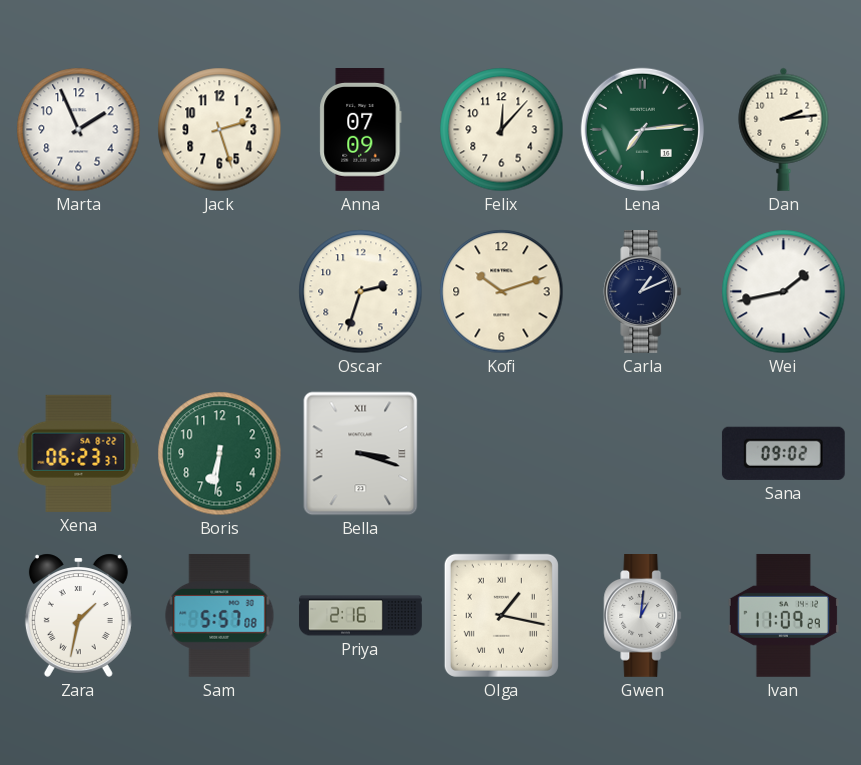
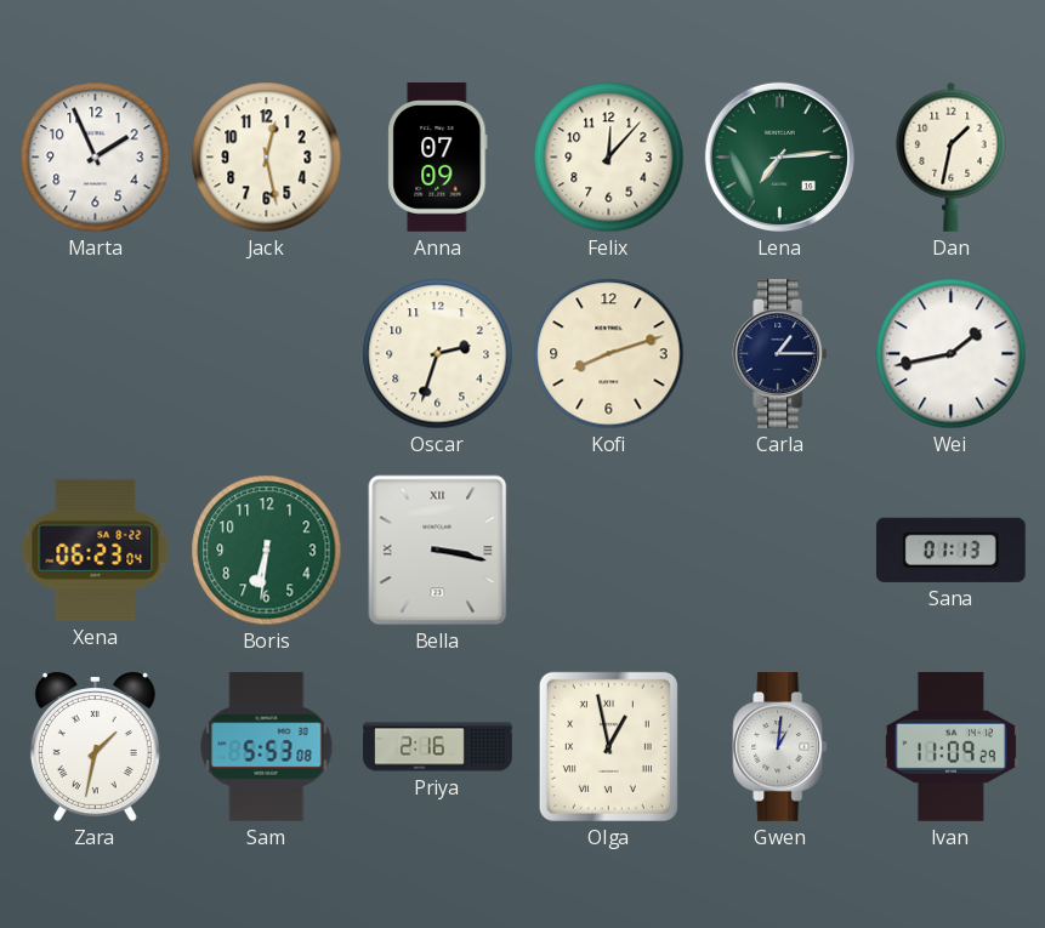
Jack: 2:27 -> 12:28 (267, 158)
Dan: 2:14 -> 1:32 (952, 156)
Kofi: 10:12 -> 8:12 (609, 354)
Carla: 1:11 -> 1:15 (780, 354)
Xena: 06:23:37 -> 06:23:04 (96, 550)
Bella: 3:18 -> 3:17 (438, 551)
Sana: 09:02 -> 01:13 (950, 550)
Sam: 5:57 -> 5:53 (267, 746)
Olga: 1:17 -> 12:58 (608, 746)
